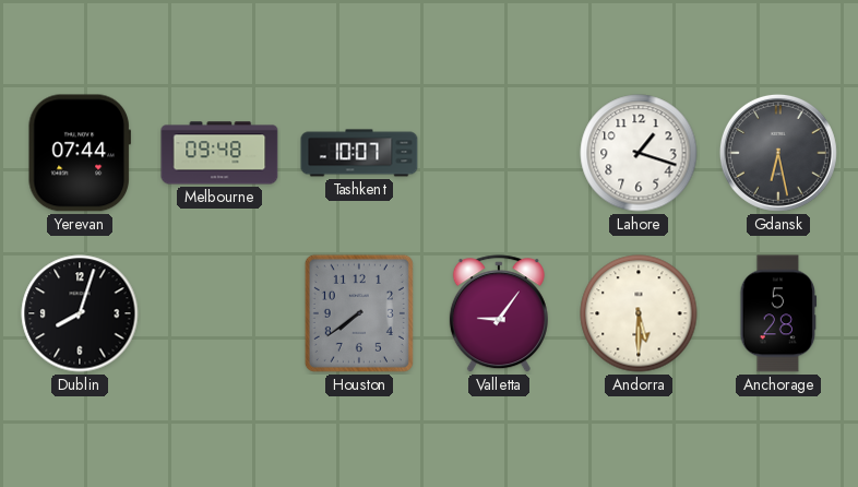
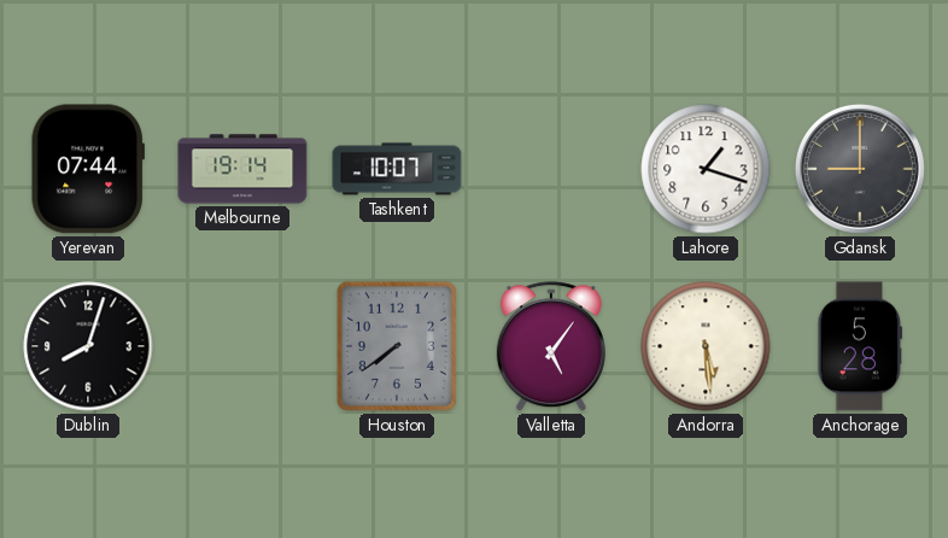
Melbourne: 09:48 -> 19:14 (242, 169)
Gdansk: 6:28 -> 9:00 (860, 169)
Valletta: 9:06 -> 5:06 (551, 347)
Andorra: 5:30 -> 5:29 (706, 346)
